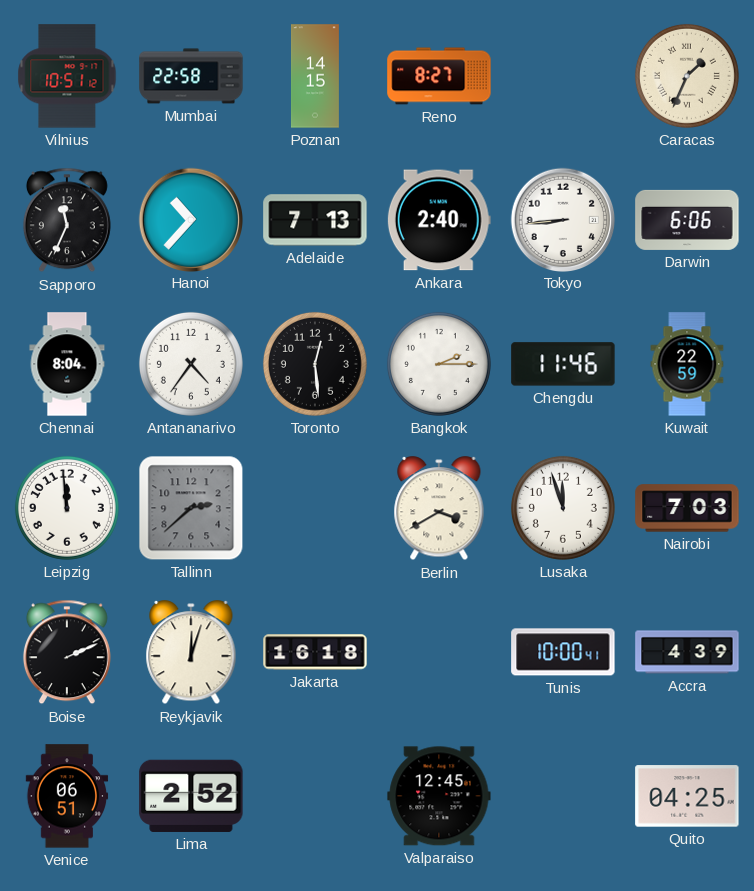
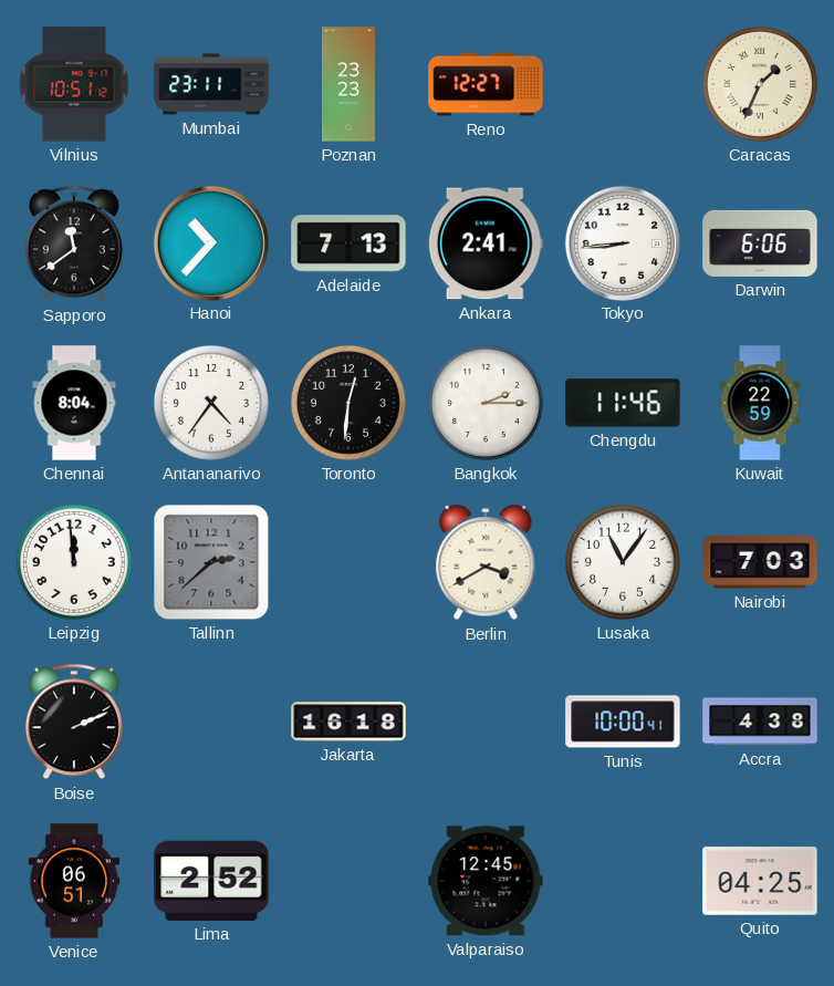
Mumbai: 22:58 -> 23:11 (211, 84)
Poznan: 14:15 -> 23:23 (348, 84)
Reno: 8:27 -> 12:27 (486, 84)
Sapporo: 11:34 -> 11:39 (74, 243)
Ankara: 2:40 -> 2:41 (486, 243)
Toronto: 12:29 -> 12:31 (348, 403)
Lusaka: 11:57 -> 11:06 (623, 562)
Reykjavik: 12:03 -> none (191, 653)
Accra: 4:39 -> 4:38 (760, 722)
